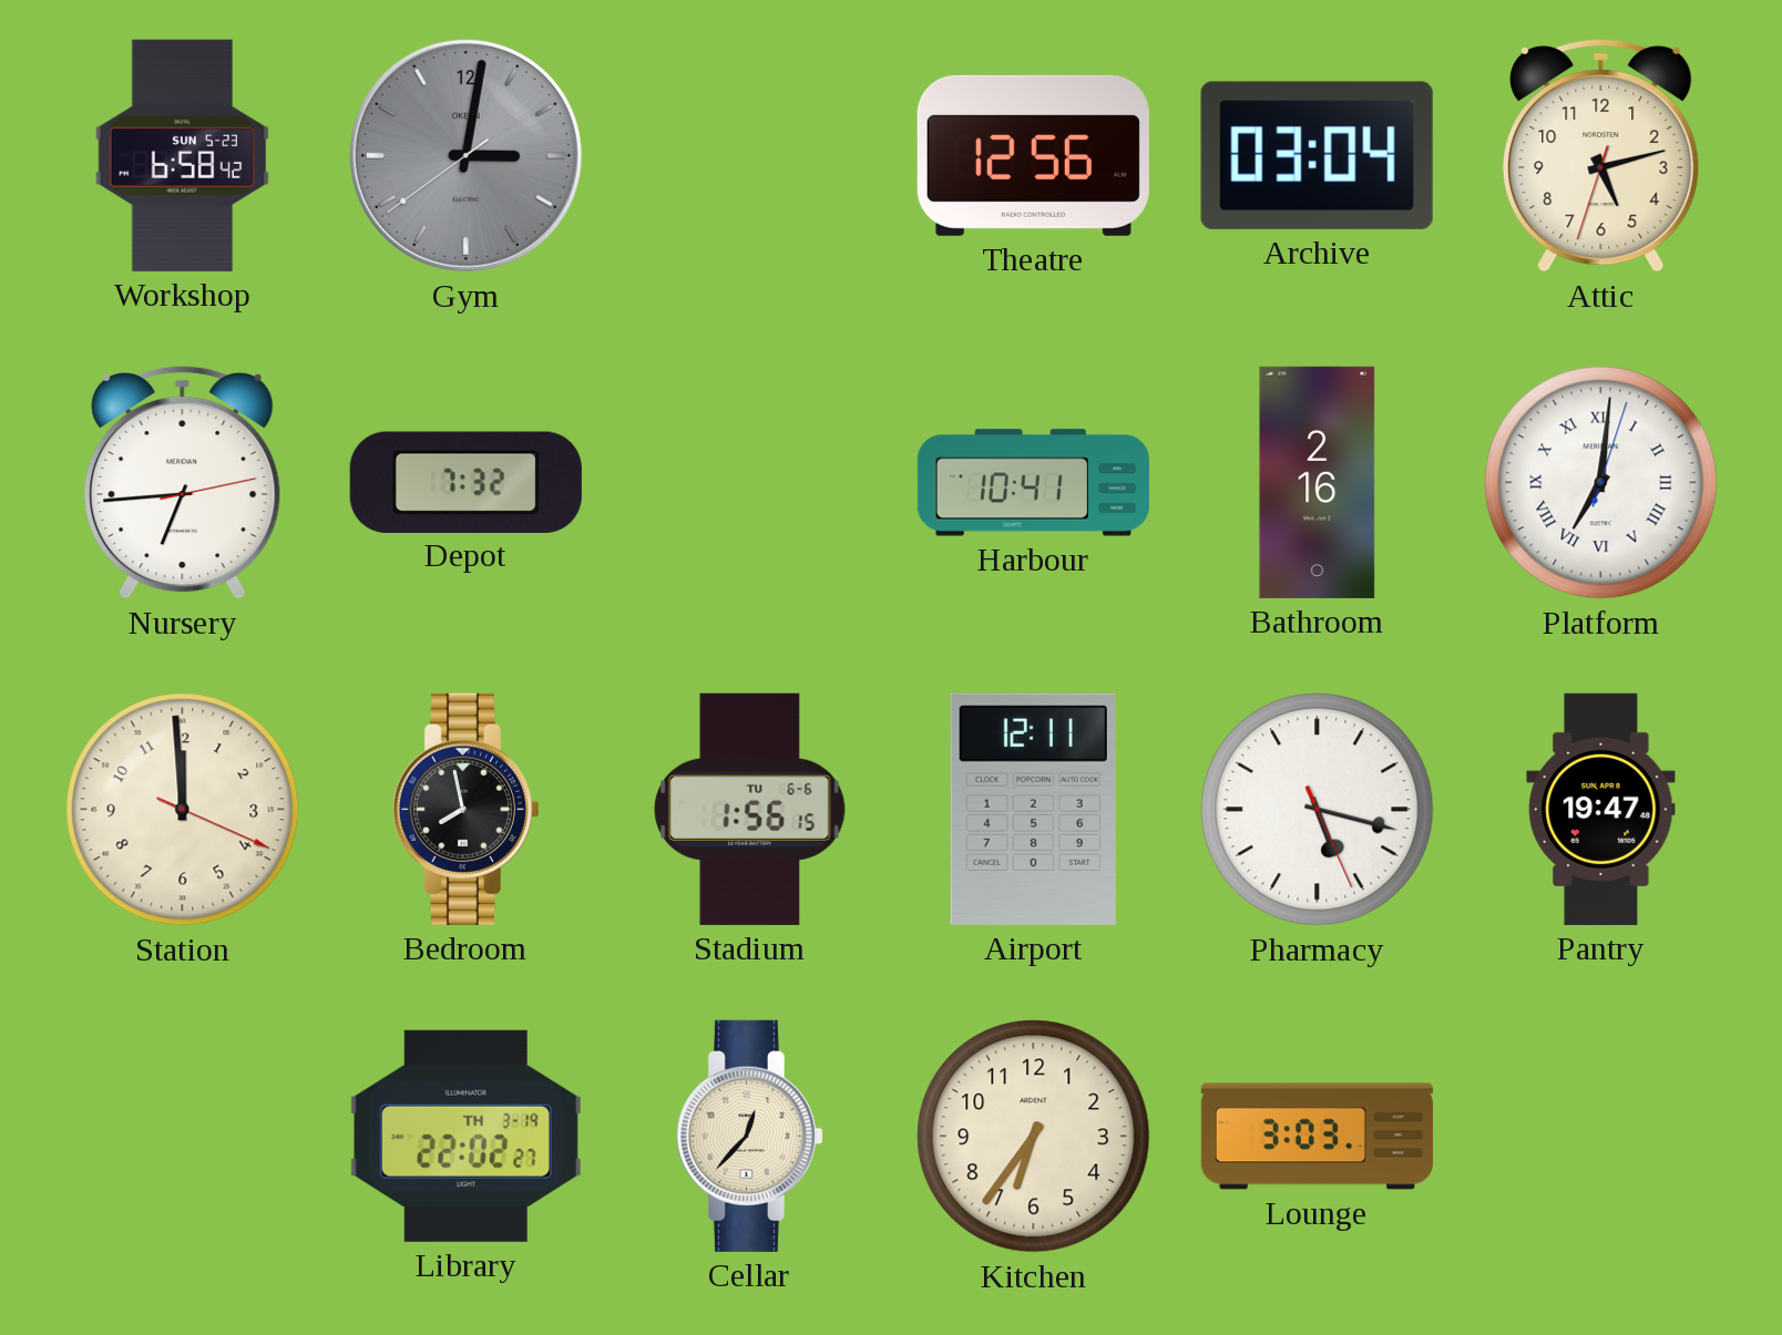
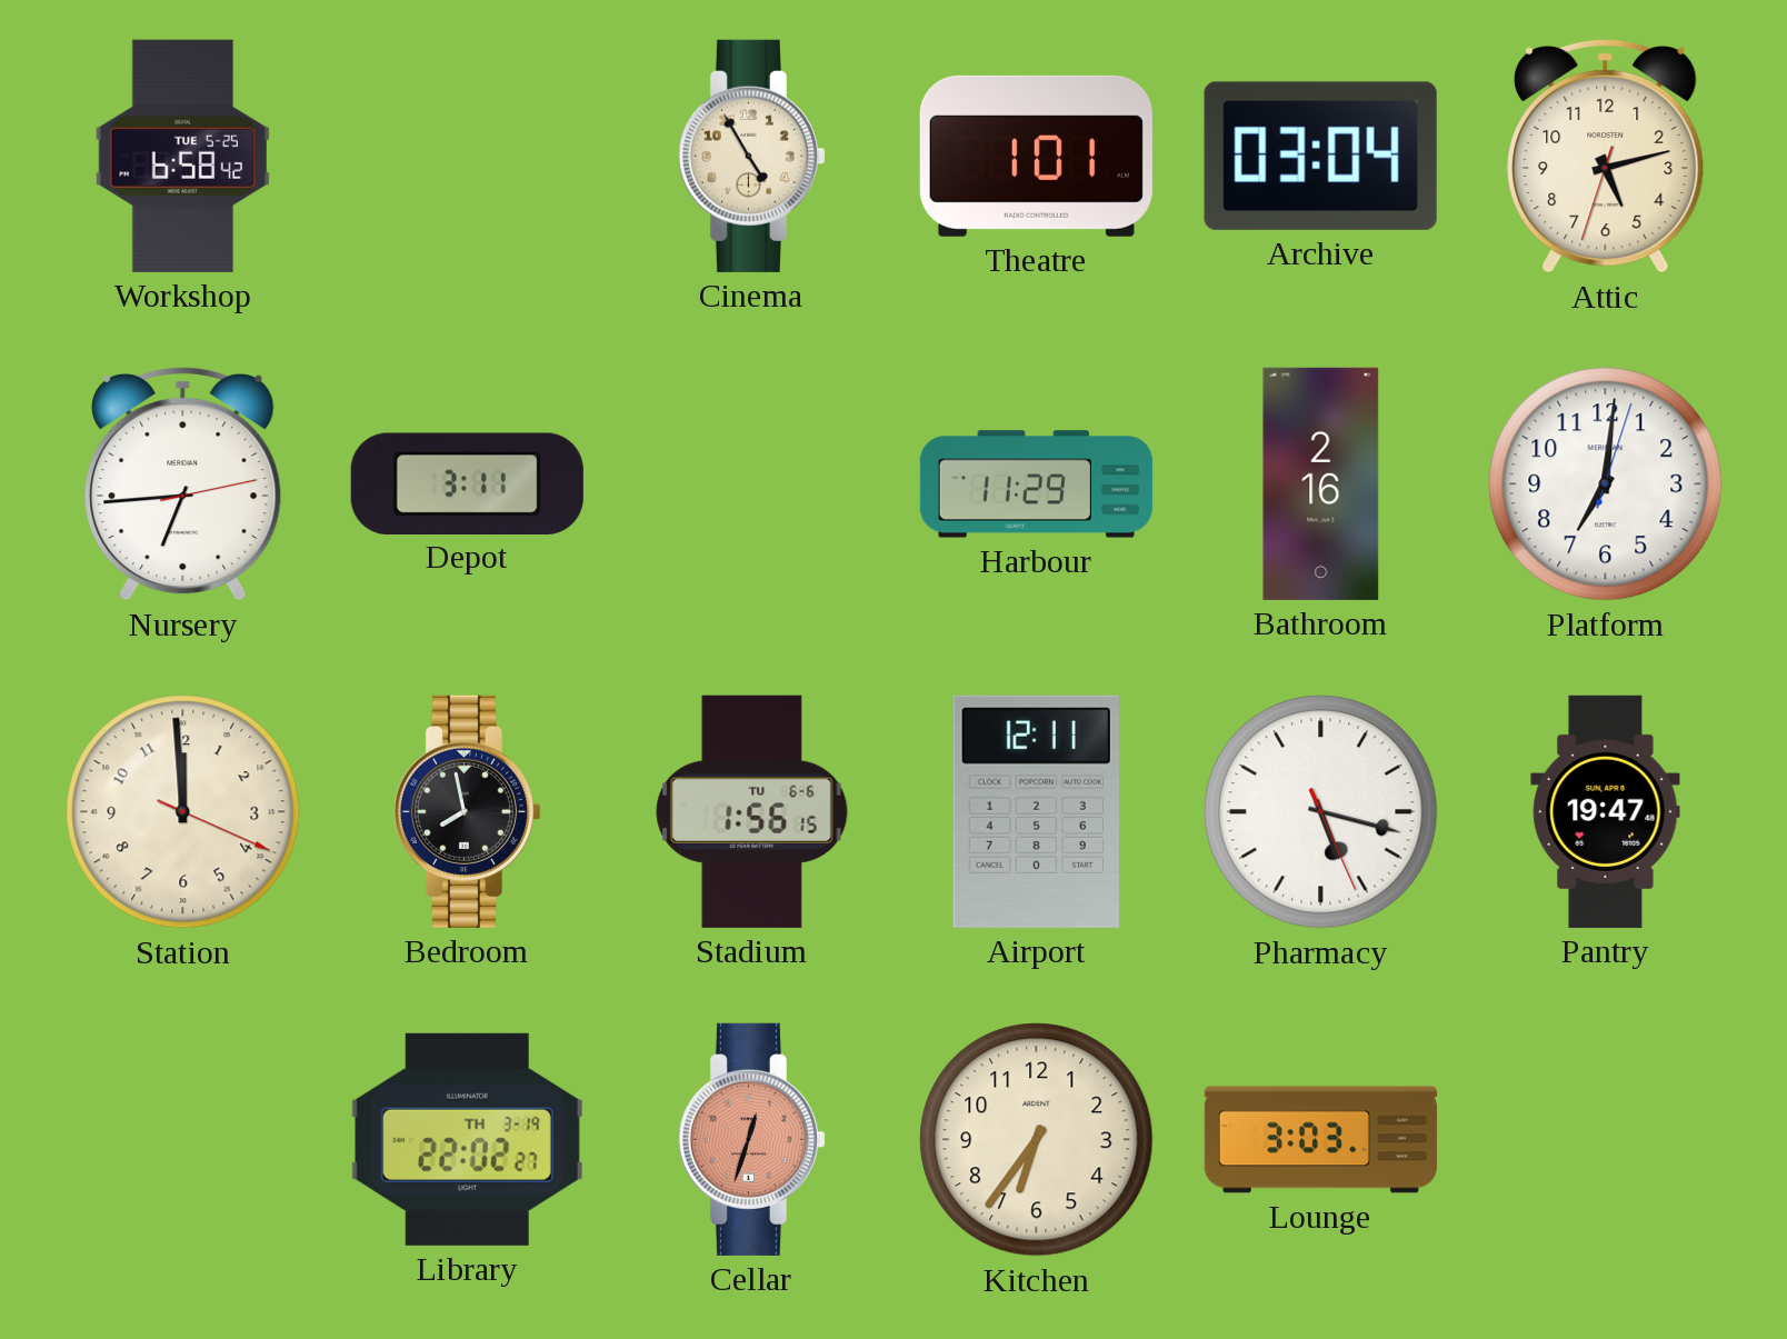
Workshop date: SUN 5-23 -> TUE 5-25 (182, 156)
Gym: 3:01 -> none (465, 155)
Cinema: none -> 4:55 (751, 156)
Theatre: 12:56 -> 1:01 (1036, 156)
Depot: 7:32 -> 3:11 (467, 483)
Harbour: 10:41 -> 11:29 (1036, 484)
Platform numerals: Roman -> Arabic (1606, 484)
Cellar: 12:37 -> 12:33 (751, 1139)
Cellar dial: cream -> salmon (751, 1139)
